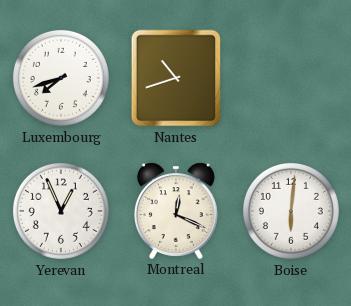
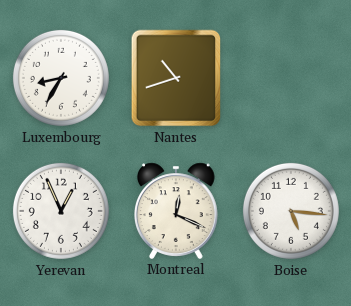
Luxembourg: 7:42 -> 8:35 (61, 78)
Boise: 6:01 -> 5:16 (291, 211)
